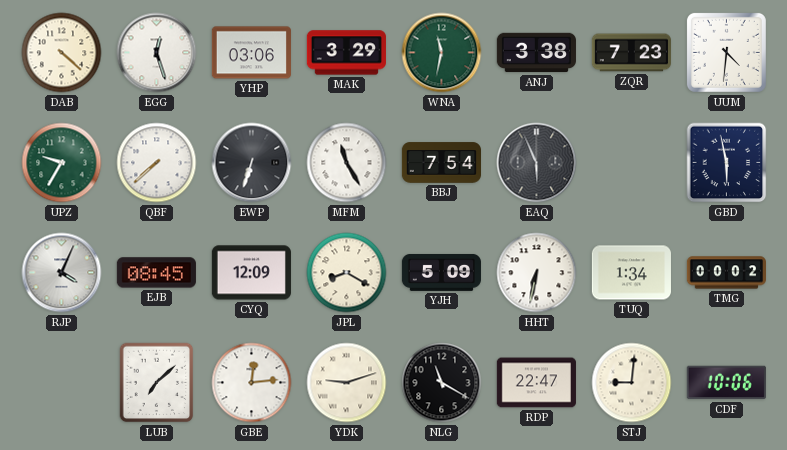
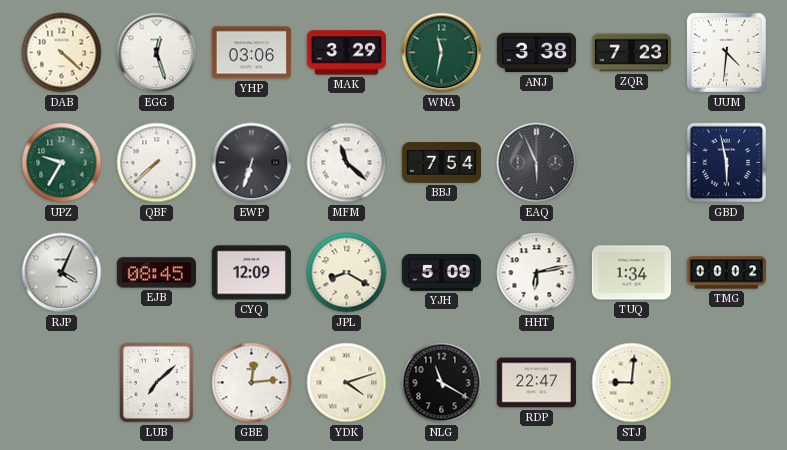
MFM: 11:25 -> 11:22 (347, 163)
HHT: 6:32 -> 6:13 (537, 273)
YDK: 9:12 -> 4:12 (347, 383)
CDF: 10:06 -> none (726, 383)
